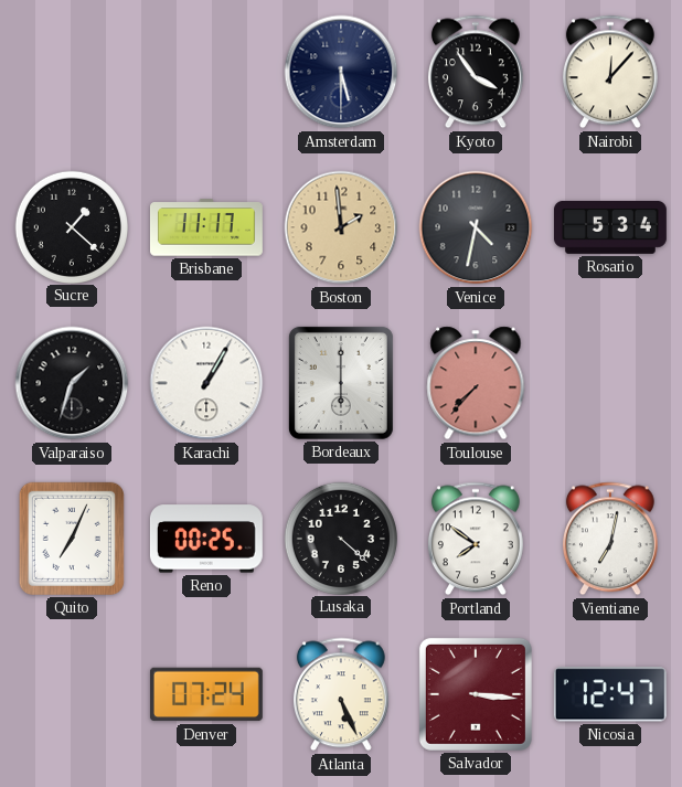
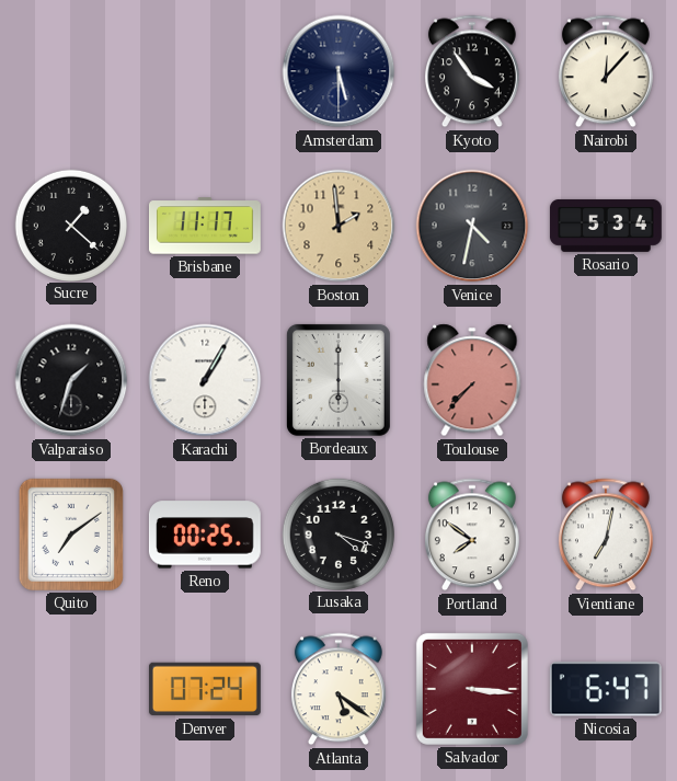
Quito: 7:04 -> 7:09 (71, 535)
Lusaka: 4:22 -> 4:18 (337, 533)
Atlanta: 5:26 -> 5:21 (338, 689)
Nicosia: 12:47 -> 6:47 (606, 689)
